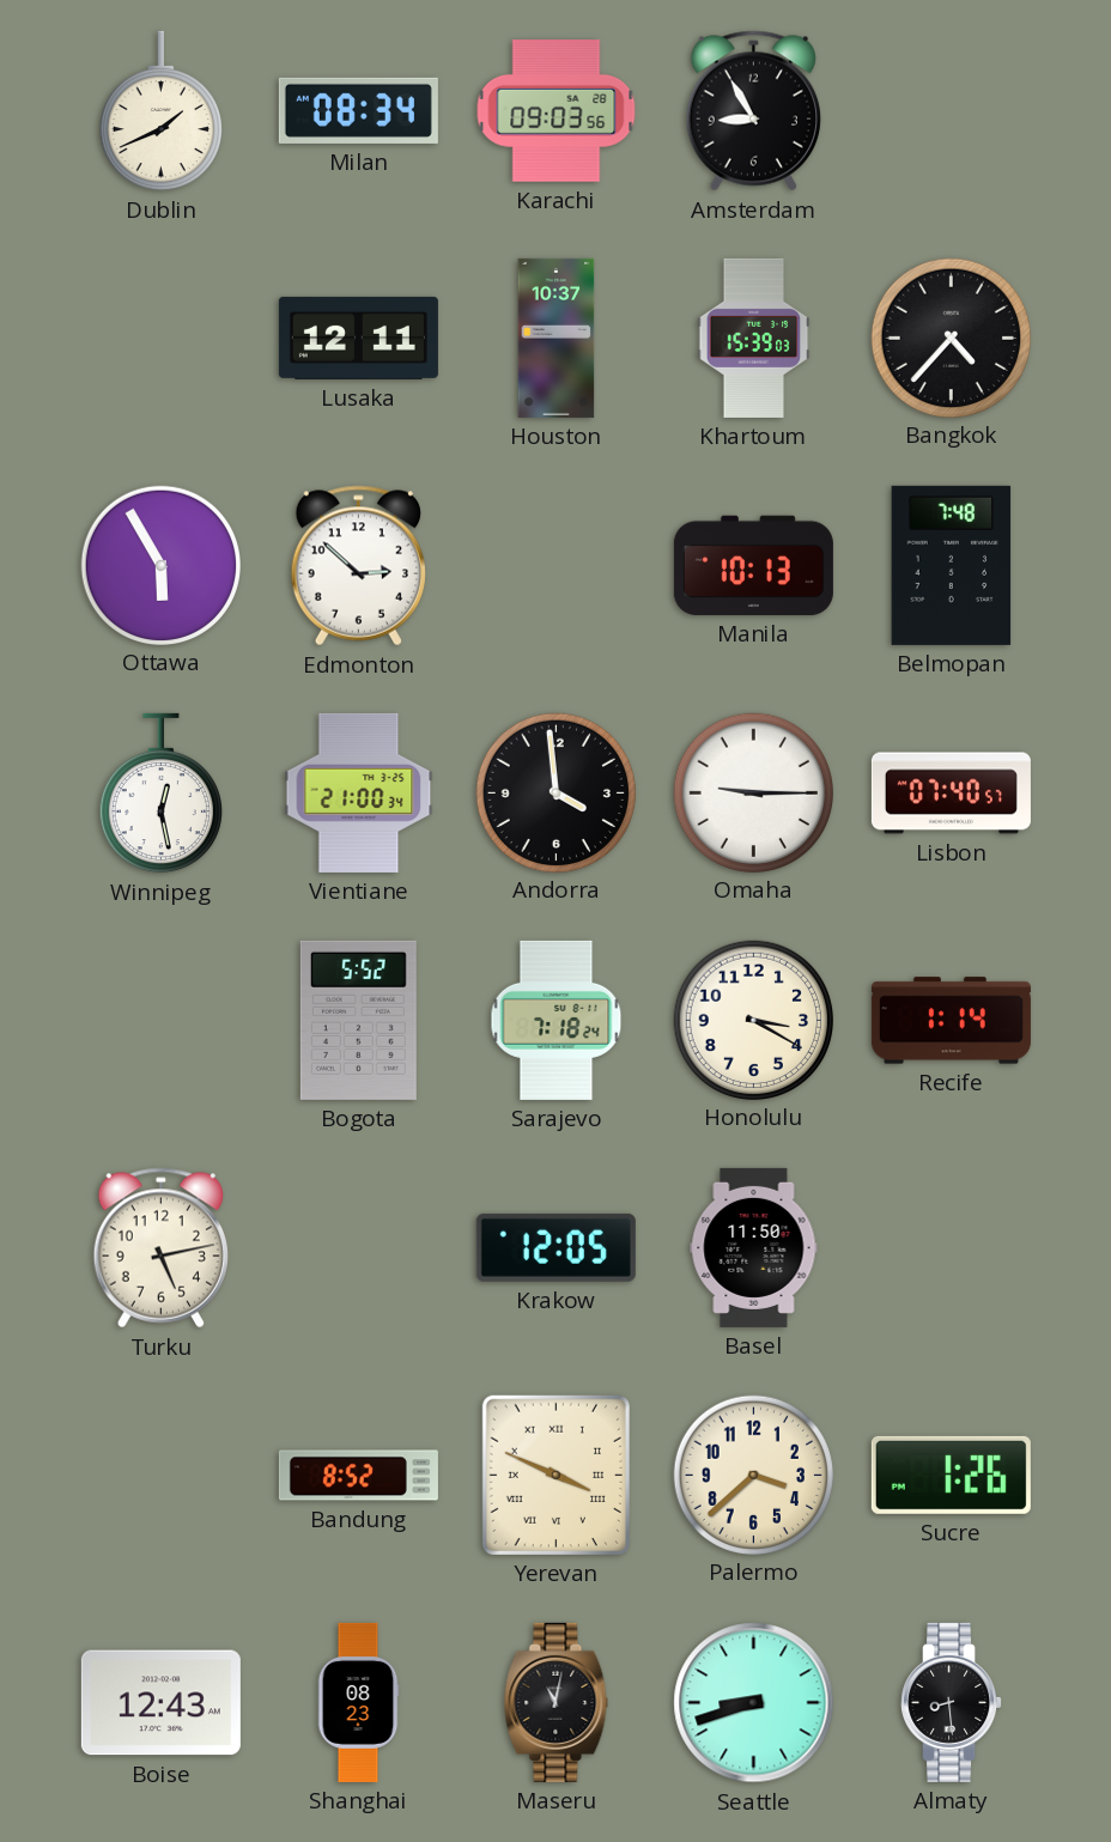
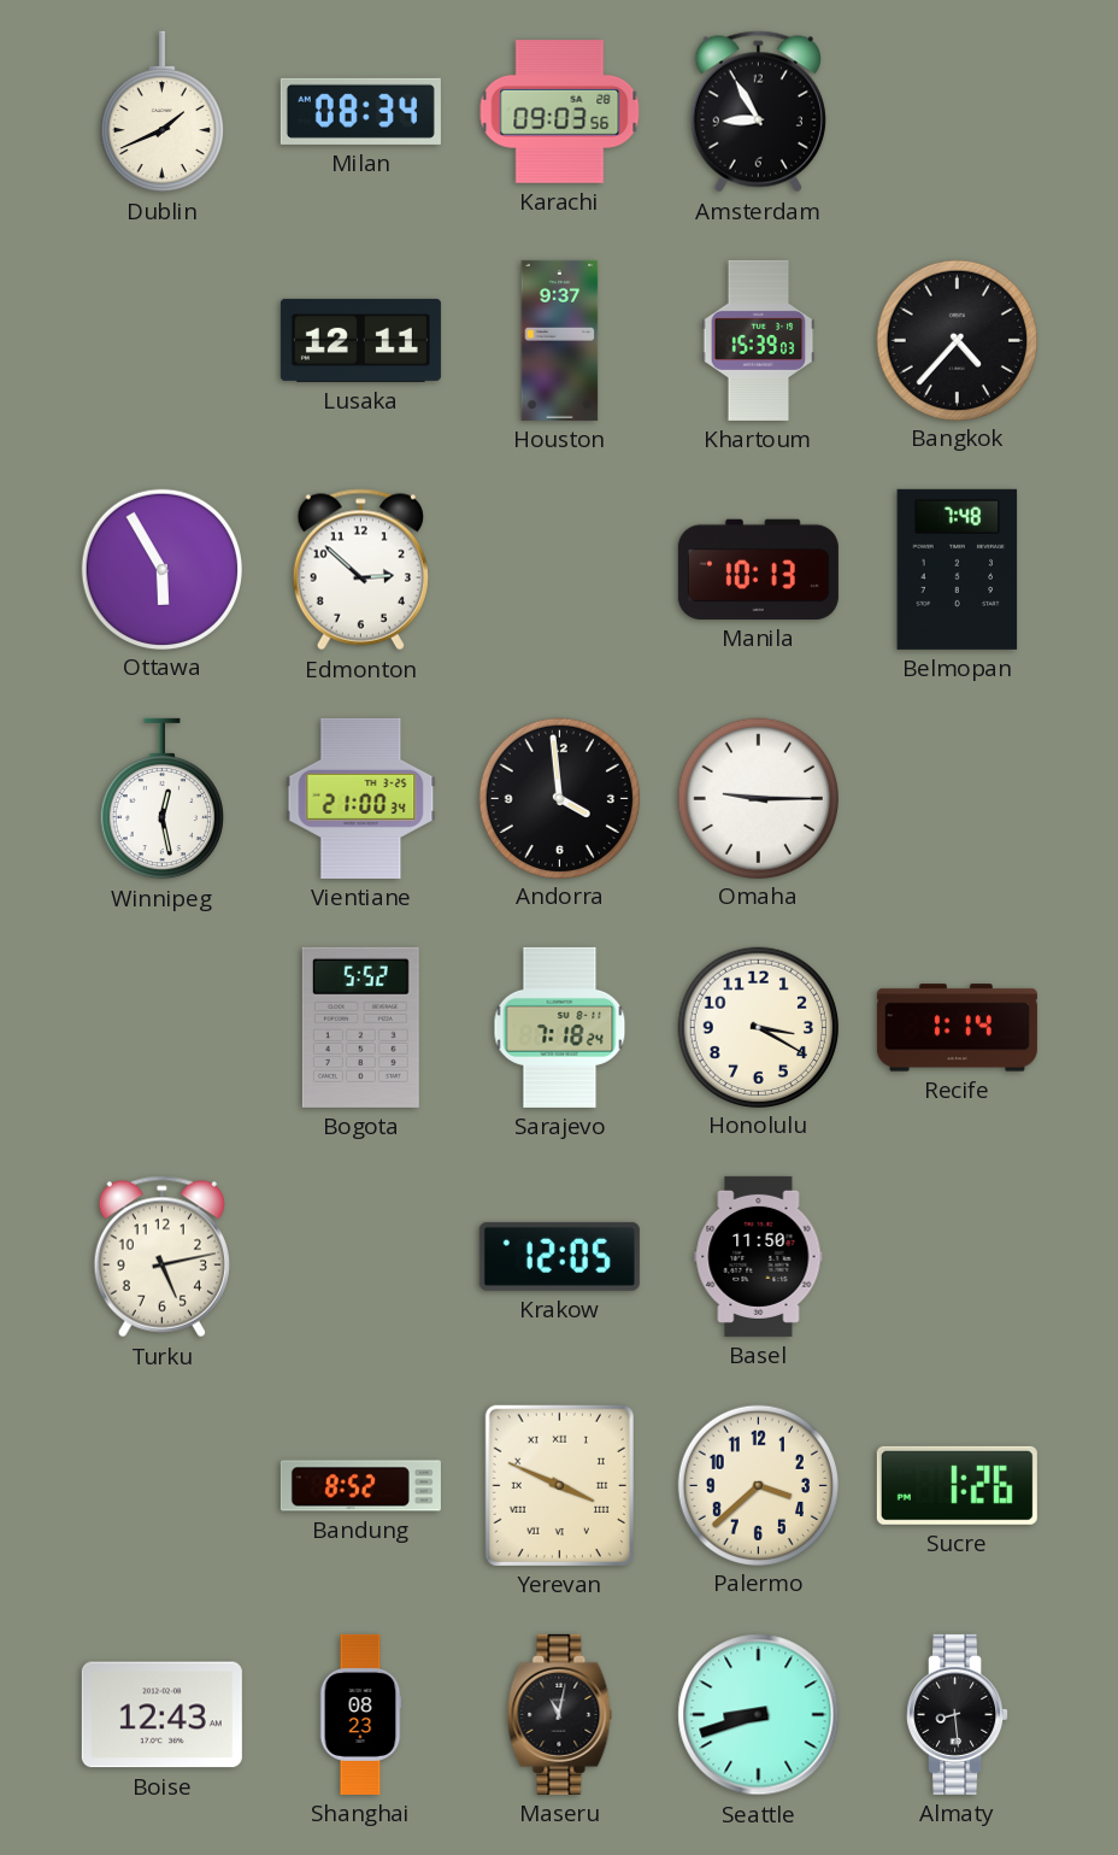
Houston: 10:37 -> 9:37 (560, 340)
Lisbon: 07:40 -> none (951, 794)
